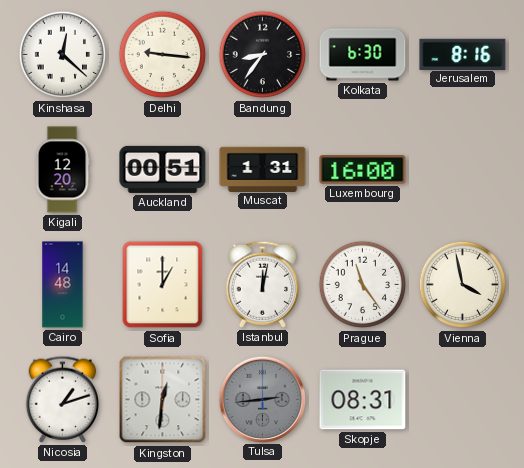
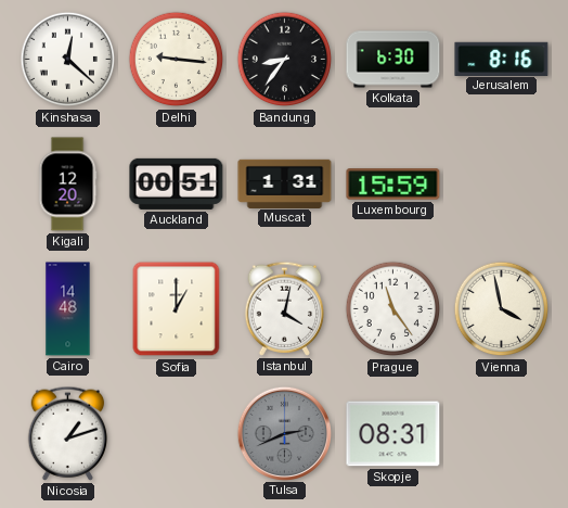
Luxembourg: 16:00 -> 15:59 (393, 185)
Istanbul: 12:02 -> 4:02 (285, 308)
Kingston: 12:31 -> none (163, 400)
Tulsa: 2:44 -> 2:41 (284, 433)
